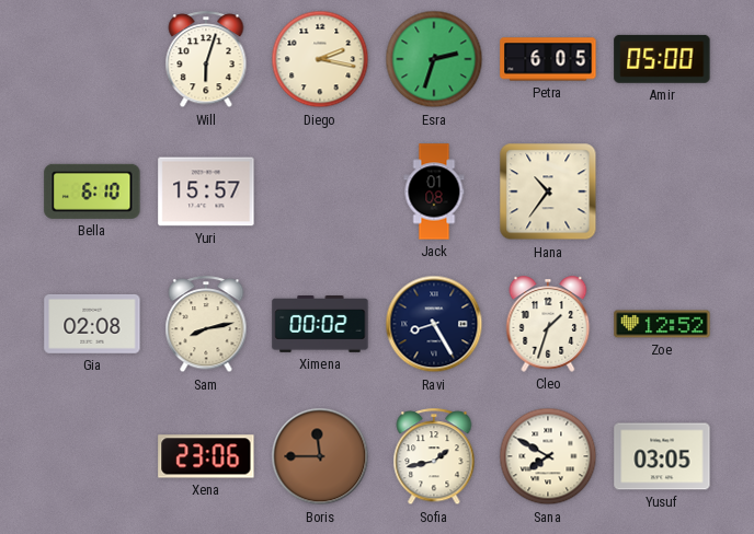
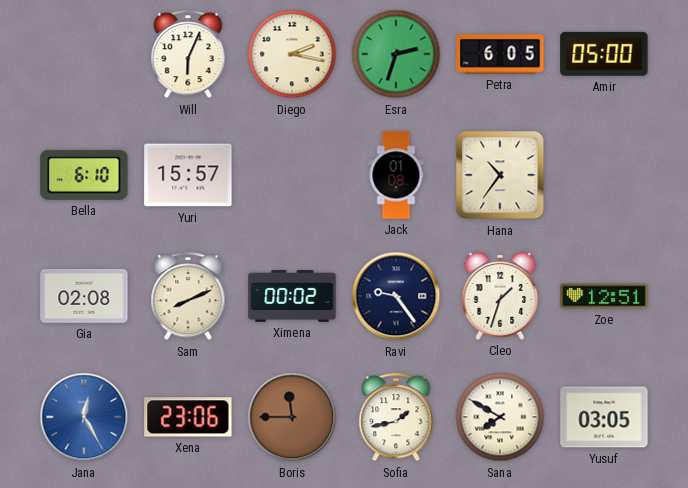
Will: 6:03 -> 6:04 (188, 55)
Sam: 8:13 -> 8:11 (188, 297)
Ravi: 8:25 -> 9:24 (396, 296)
Zoe: 12:52 -> 12:51 (604, 296)
Jana: none -> 12:25 (84, 417)
